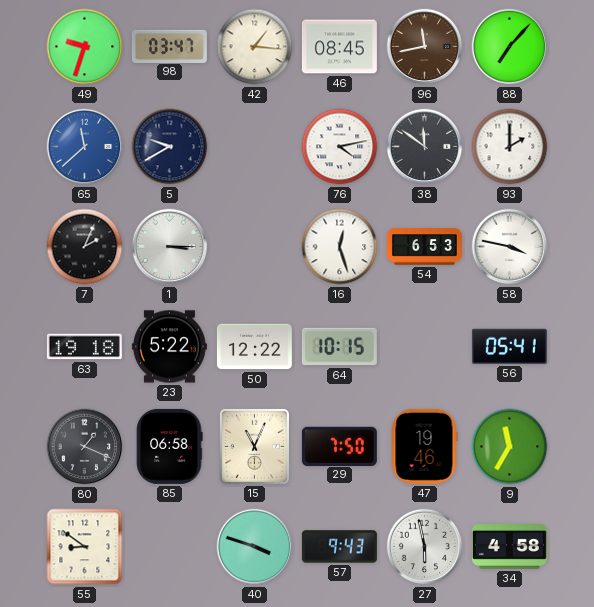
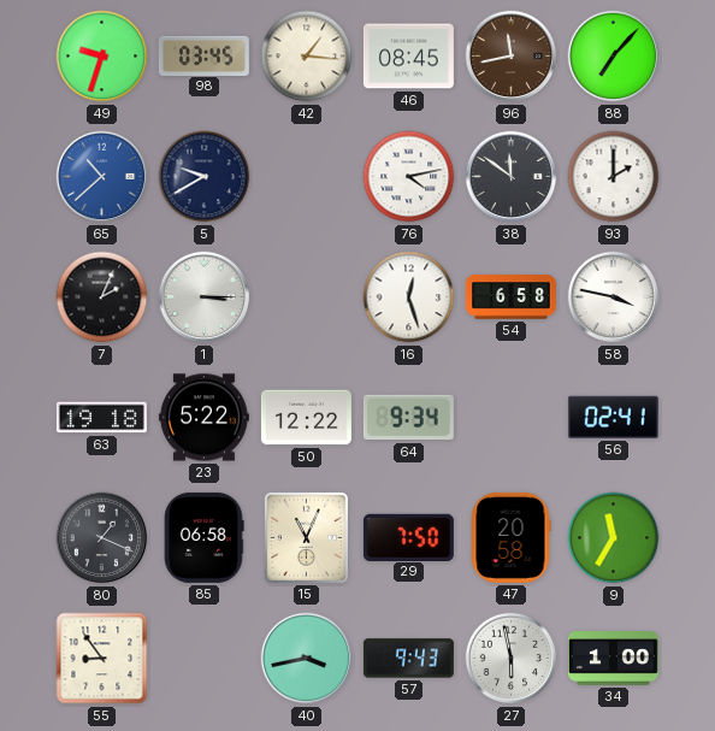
98: 03:47 -> 03:45 (203, 55)
65: 11:38 -> 10:38 (102, 177)
54: 6:53 -> 6:58 (510, 297)
64: 10:15 -> 9:34 (408, 418)
56: 05:41 -> 02:41 (613, 417)
47: 19:46 -> 20:58 (510, 537)
55: 8:51 -> 8:54 (102, 659)
40: 3:48 -> 3:43 (307, 659)
34: 4:58 -> 1:00 (613, 659)
